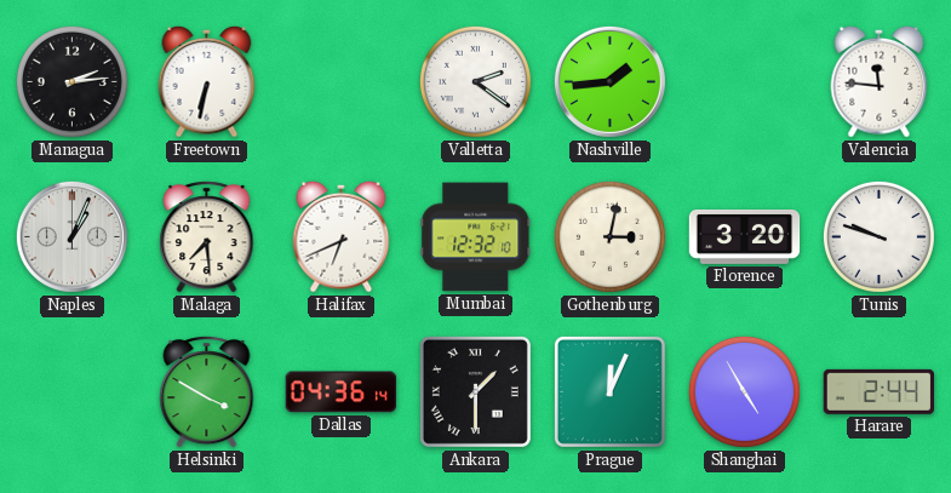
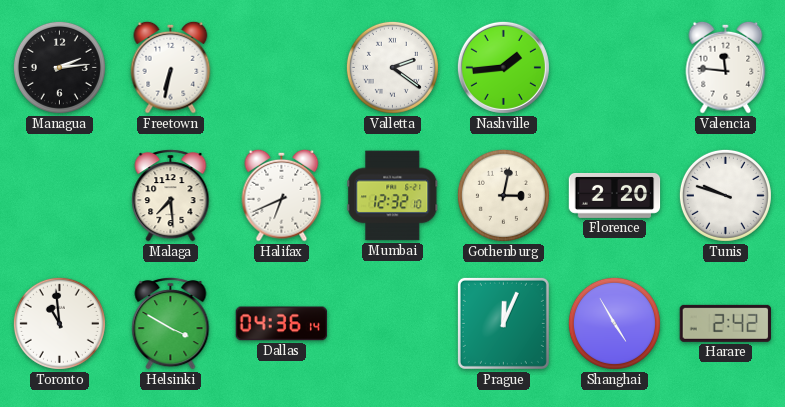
Naples: 1:04 -> none (71, 236)
Florence: 3:20 -> 2:20 (615, 195)
Toronto: none -> 10:59 (59, 323)
Ankara: 1:30 -> none (475, 391)
Harare: 2:44 -> 2:42 (725, 323)
